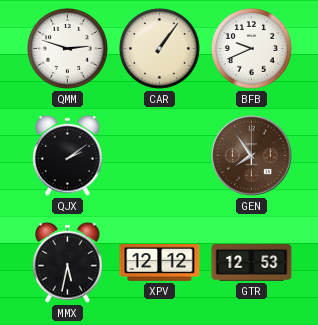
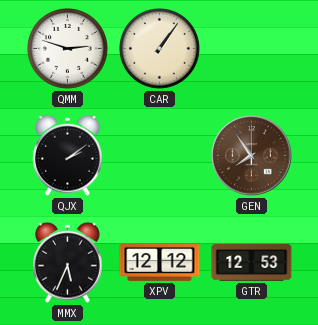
BFB: 9:41 -> none (251, 48)
MMX: 5:32 -> 5:34 (68, 262)
